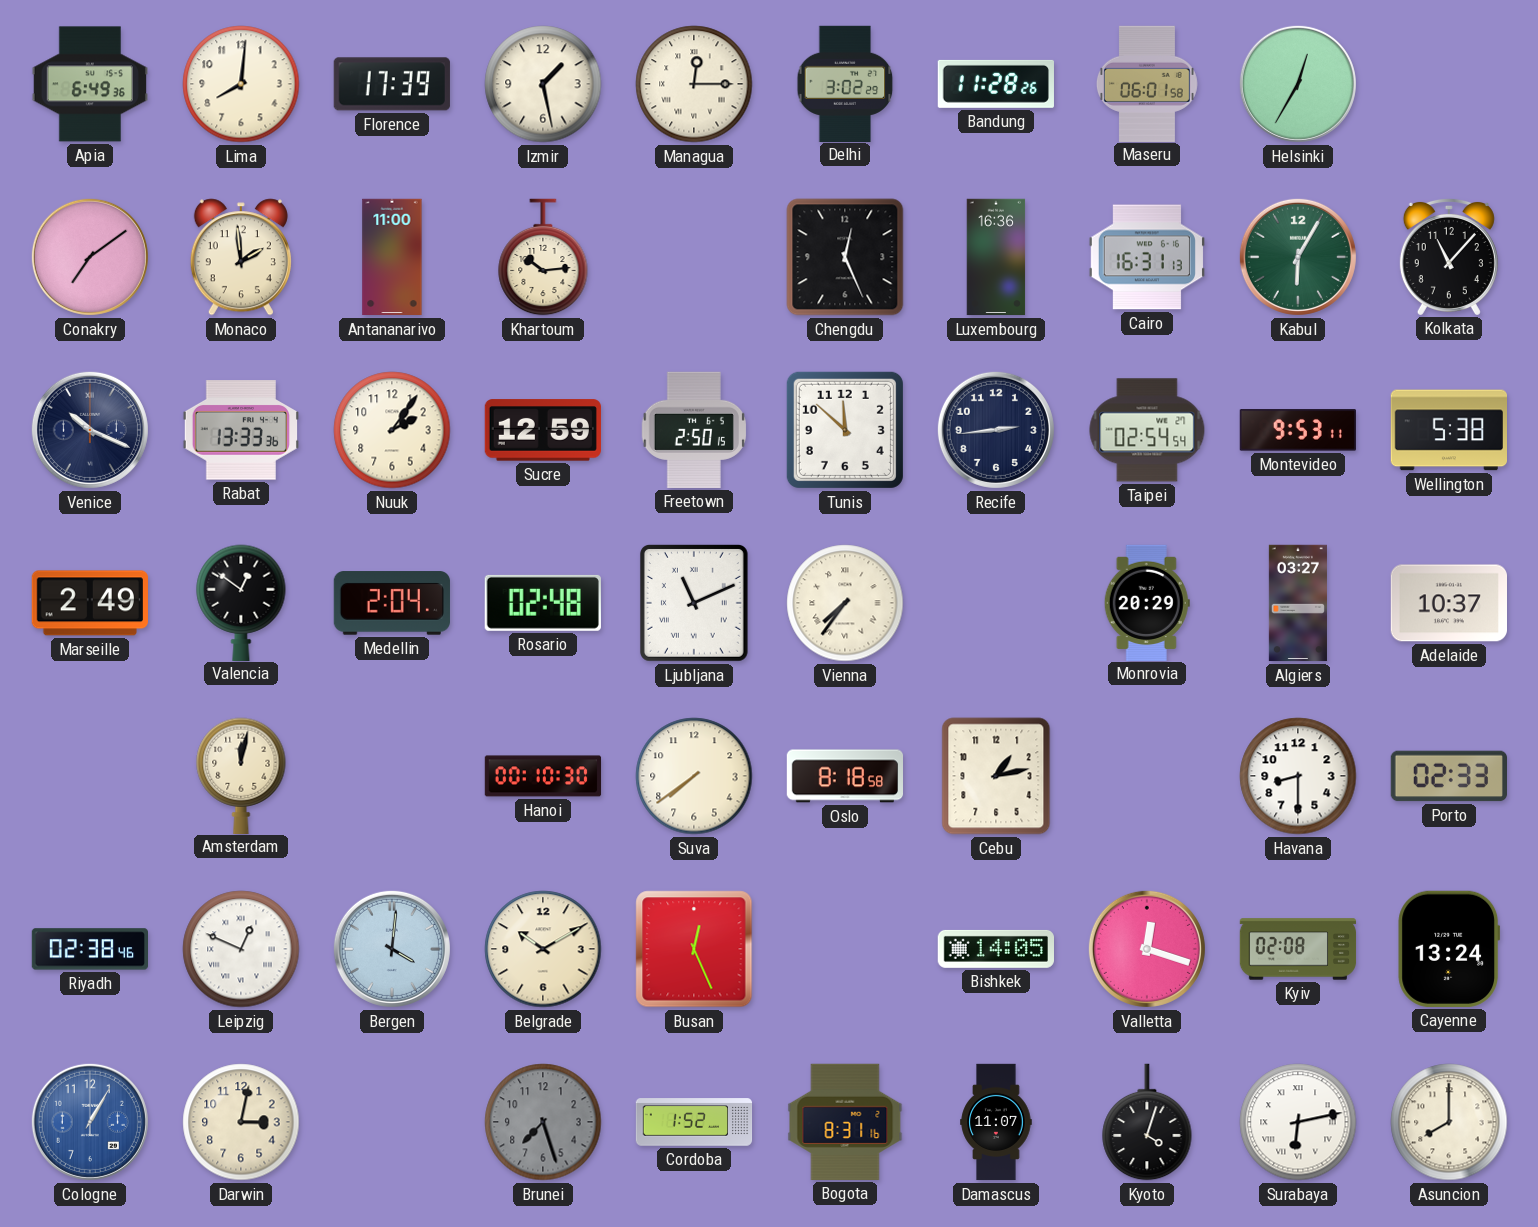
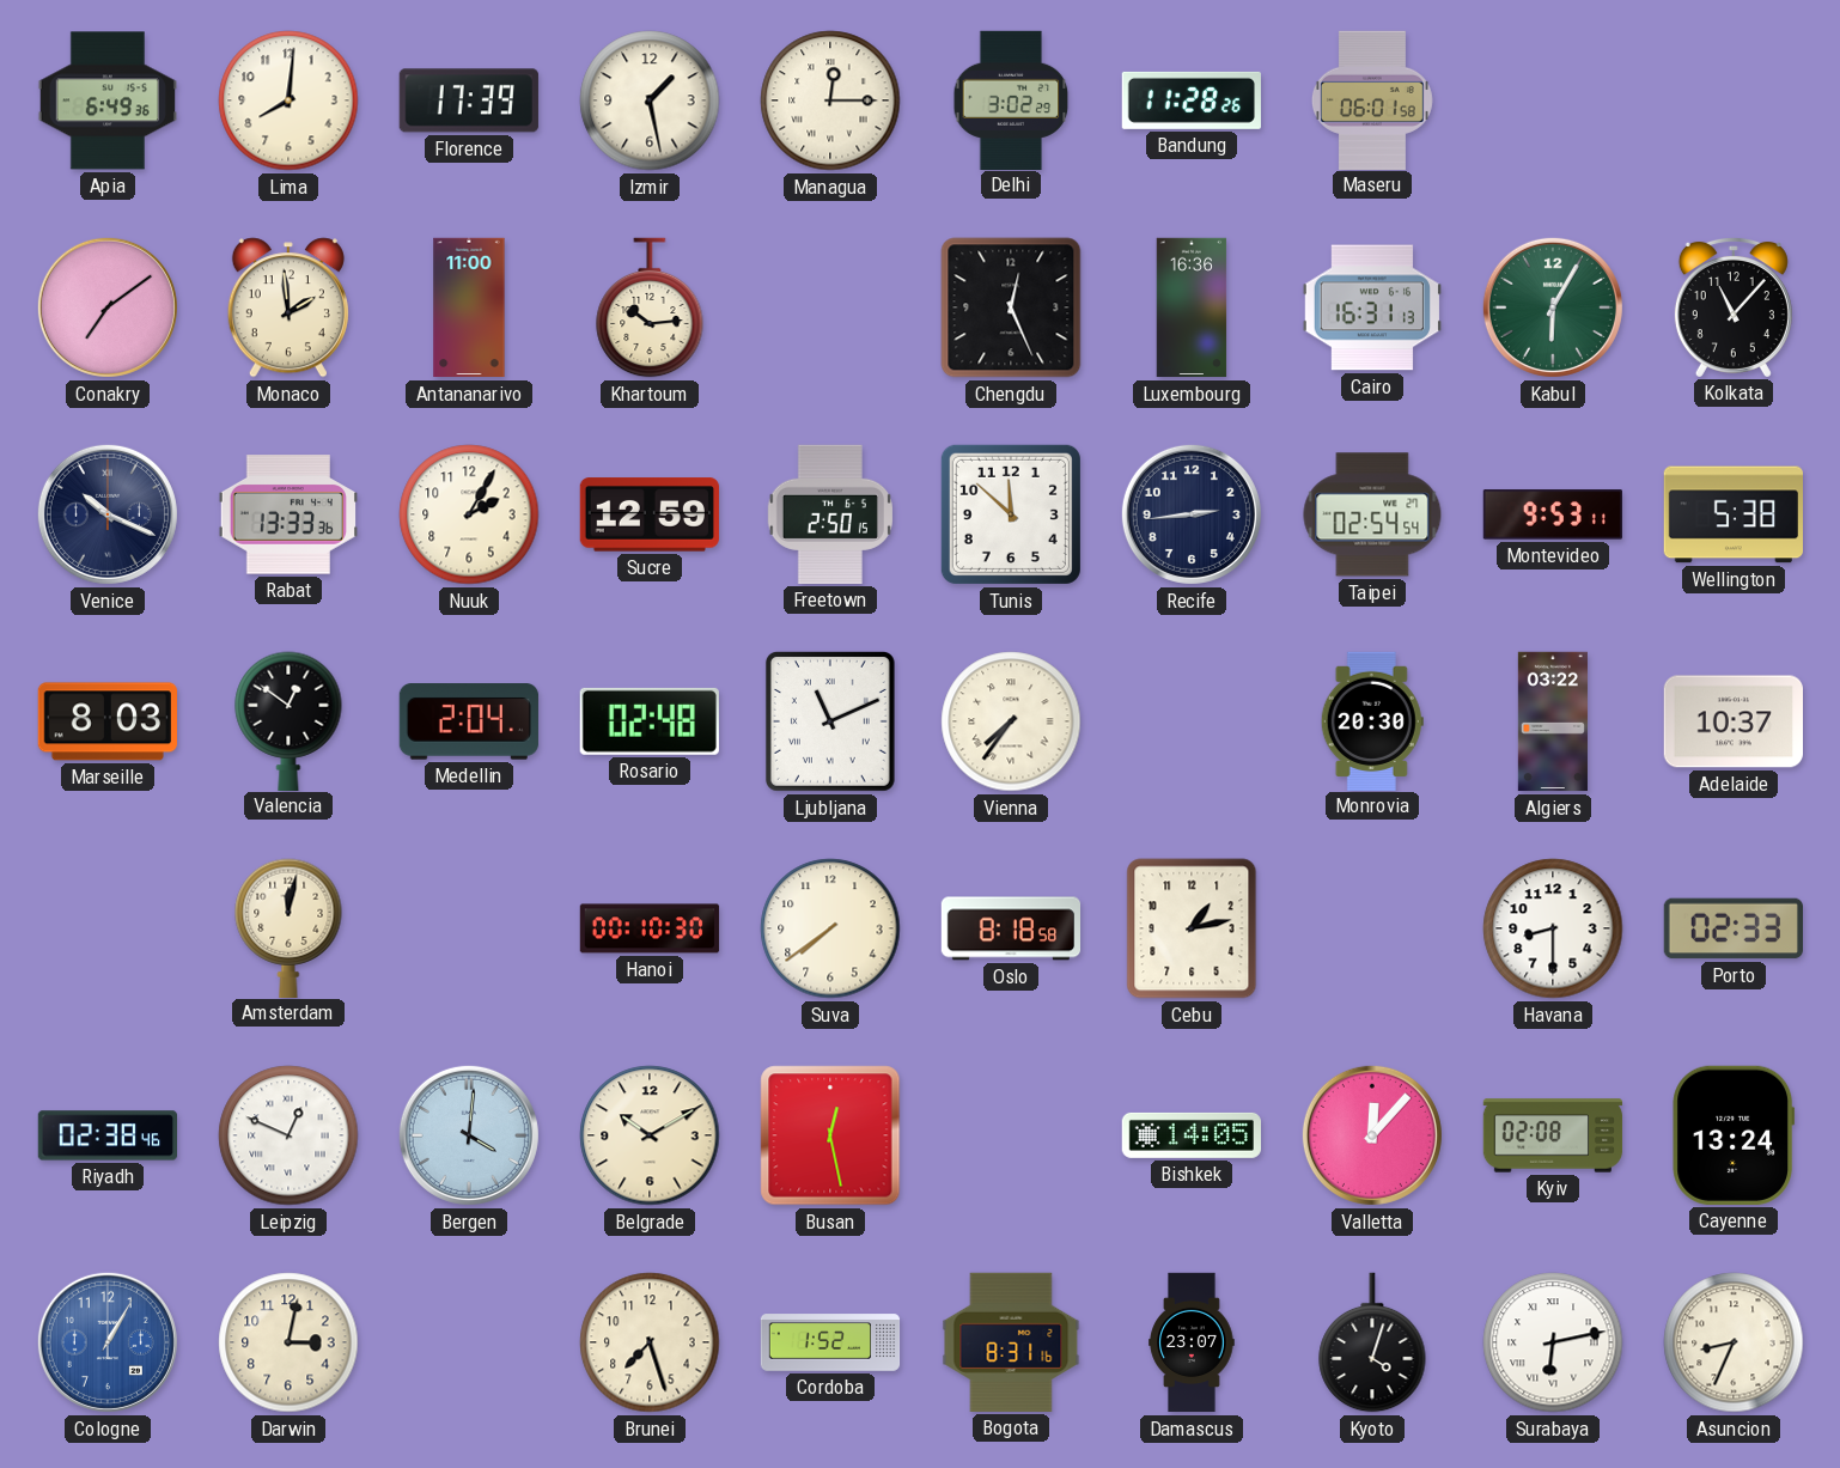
Helsinki: 12:35 -> none (1298, 84)
Nuuk: 2:06 -> 2:05 (469, 514)
Marseille: 2:49 -> 8:03 (108, 721)
Monrovia: 20:29 -> 20:30 (1372, 720)
Algiers: 03:27 -> 03:22 (1553, 721)
Busan: 12:26 -> 12:28 (830, 1135)
Valletta: 12:18 -> 12:07 (1372, 1135)
Brunei dial: grey -> cream (650, 1342)
Damascus: 11:07 -> 23:07 (1192, 1342)
Asuncion: 8:00 -> 8:34 (1734, 1342)
